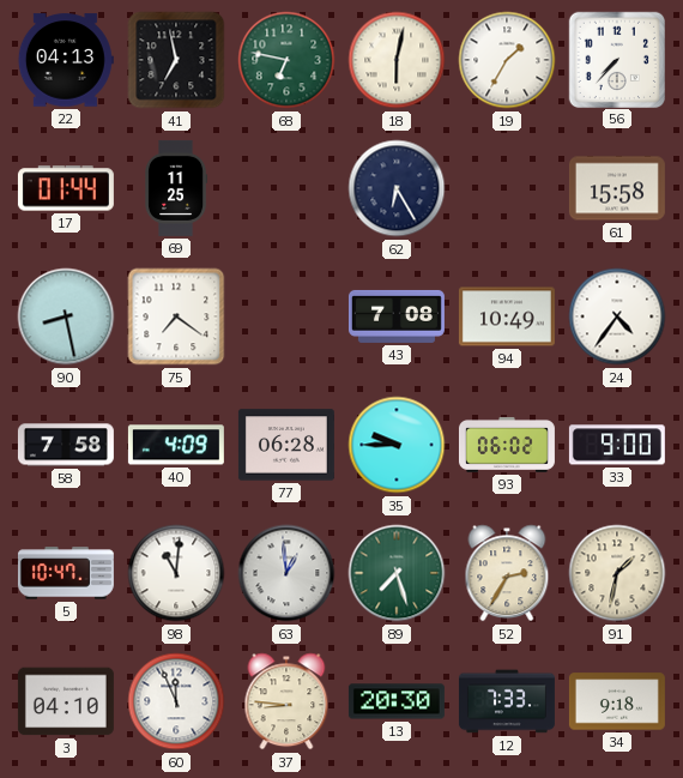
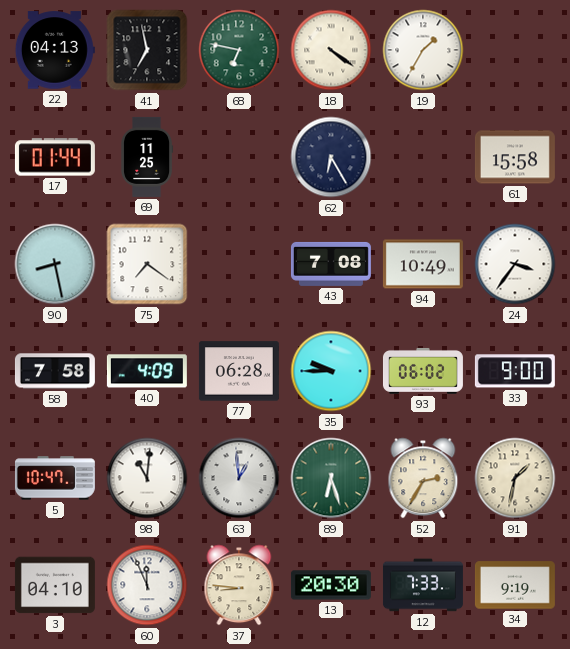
18: 6:02 -> 4:21 (331, 50)
56: 7:37 -> none (616, 59)
24: 4:36 -> 3:36 (515, 264)
89: 7:27 -> 6:27 (331, 478)
34: 9:18 -> 9:19 (515, 585)
